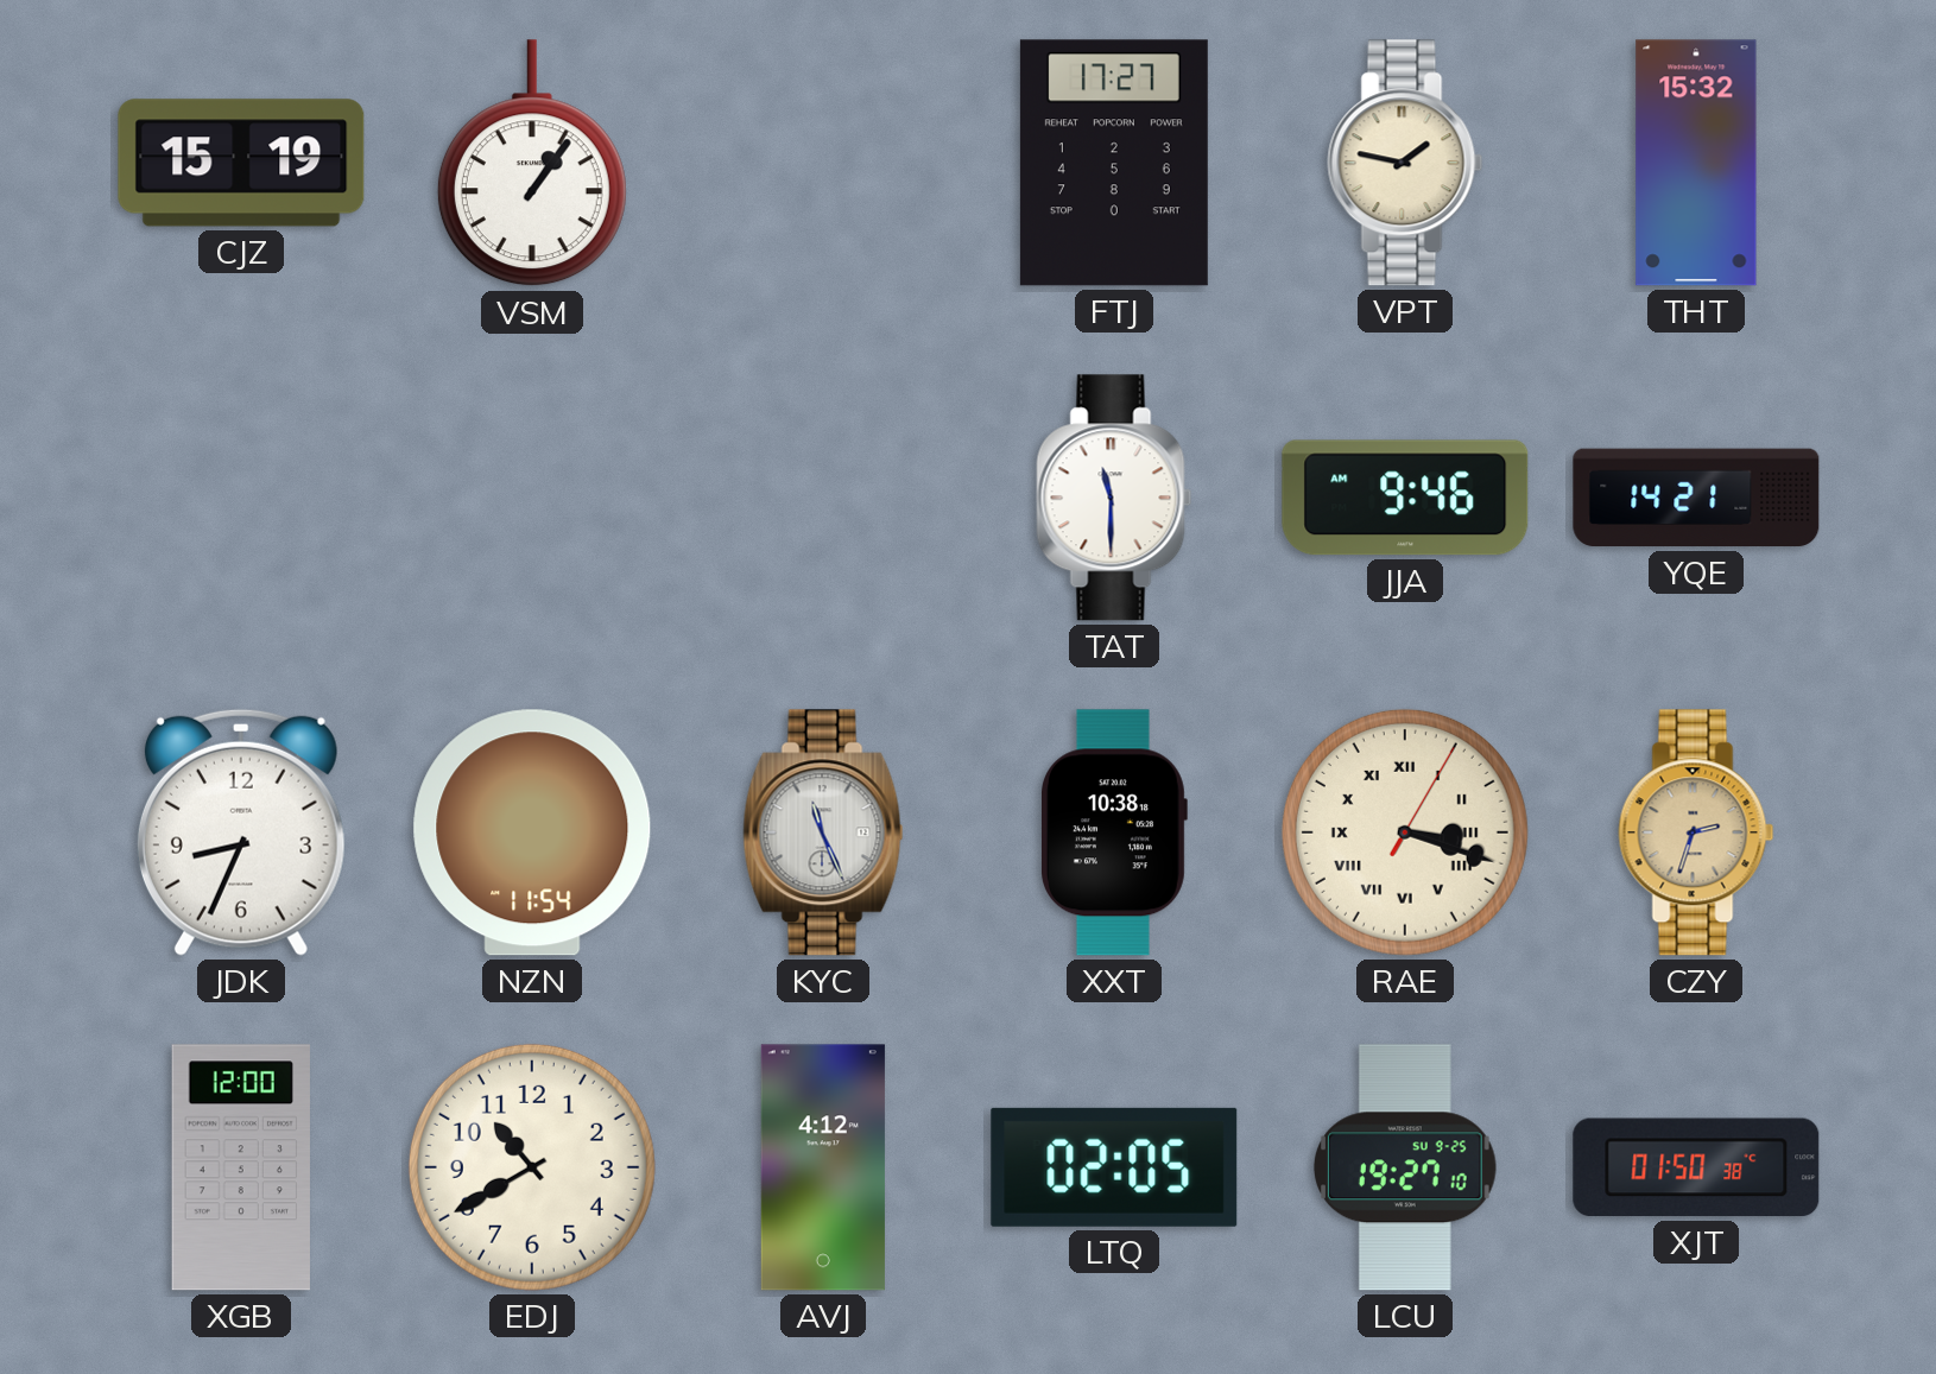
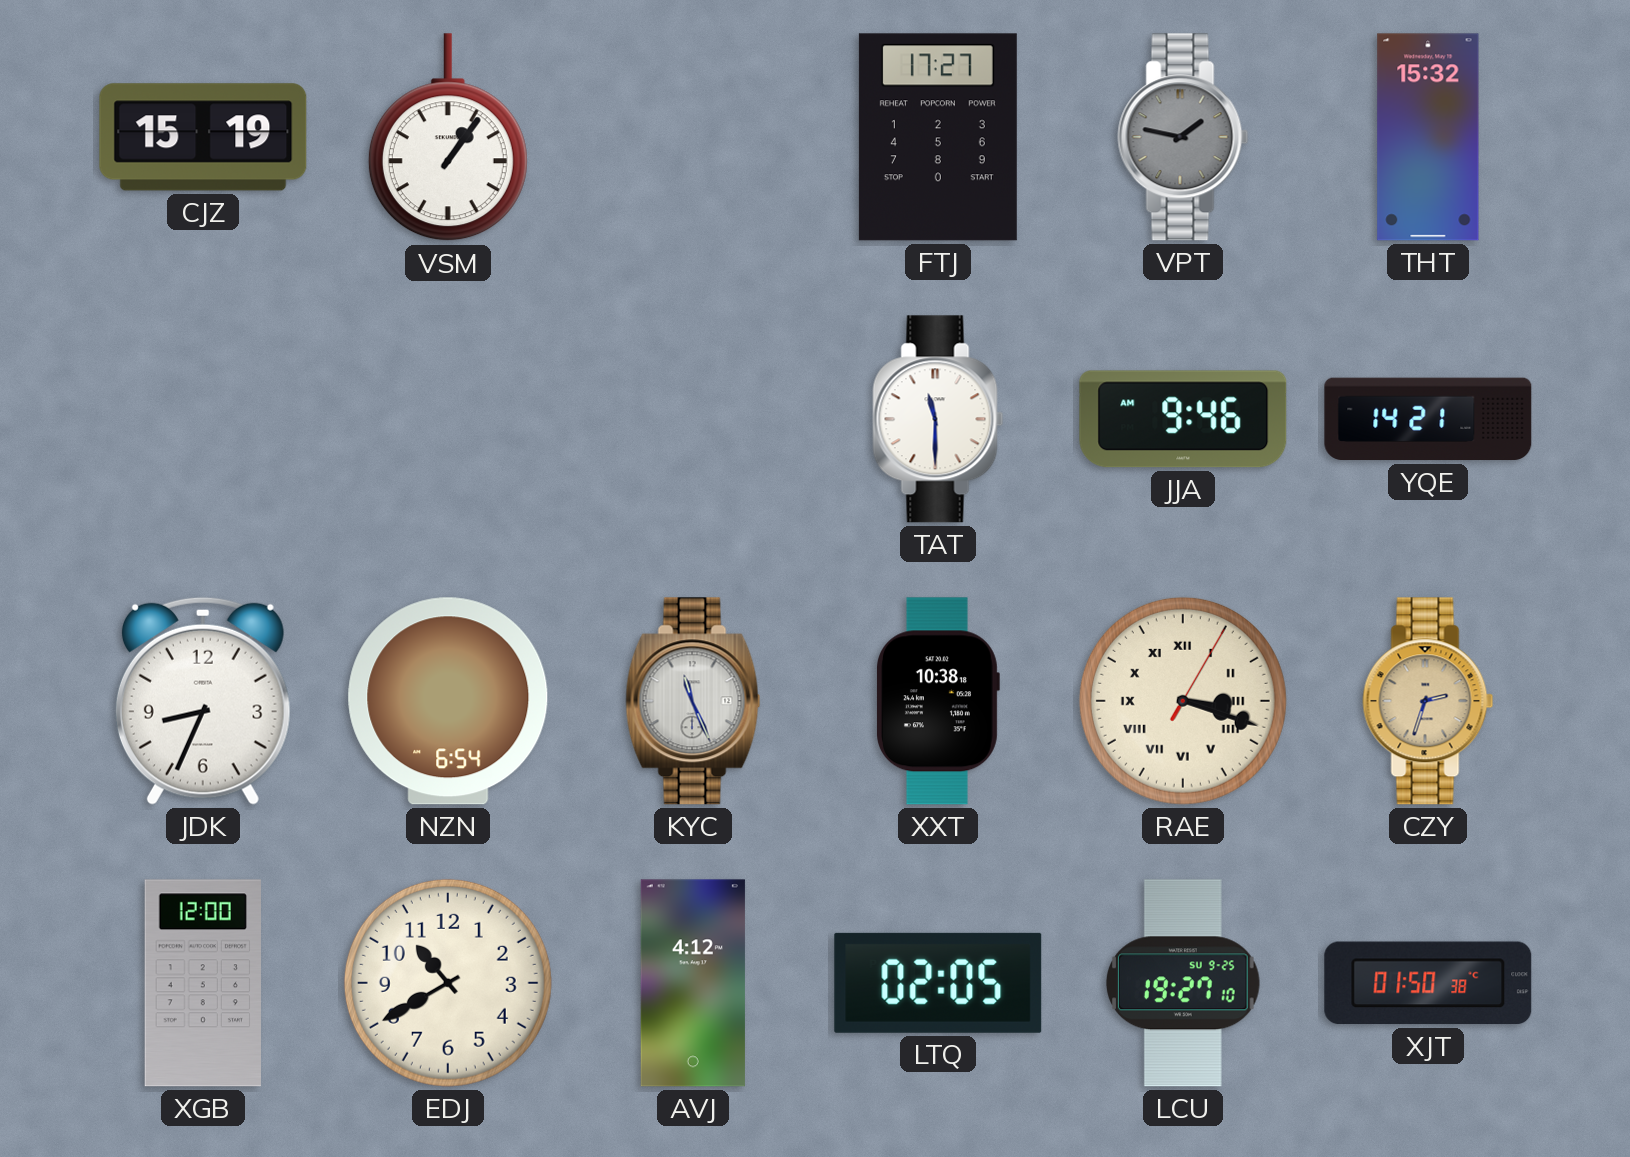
VPT dial: cream -> grey (1183, 137)
NZN: 11:54 -> 6:54 (448, 701)
